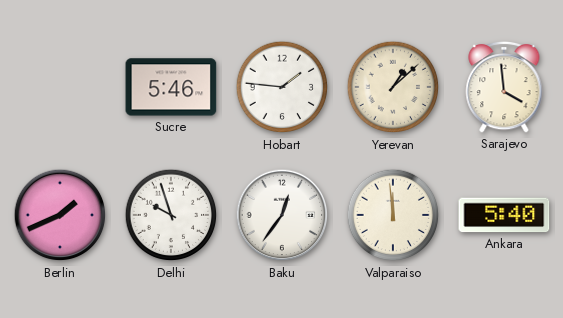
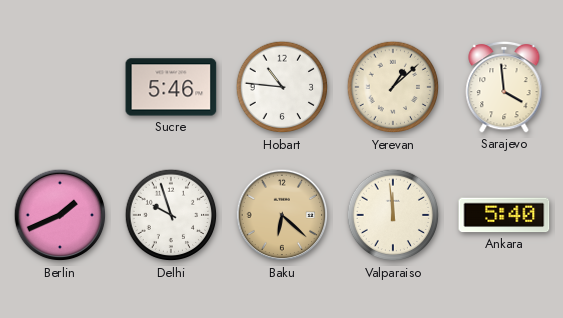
Hobart: 1:46 -> 10:46 (282, 87)
Baku: 12:36 -> 6:22 (282, 215)
Baku dial: white -> champagne (282, 215)
